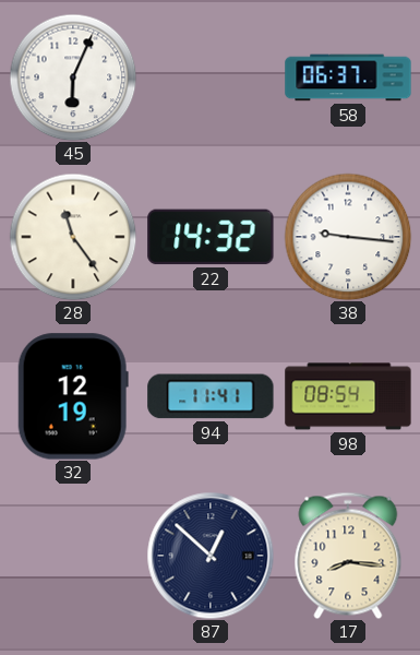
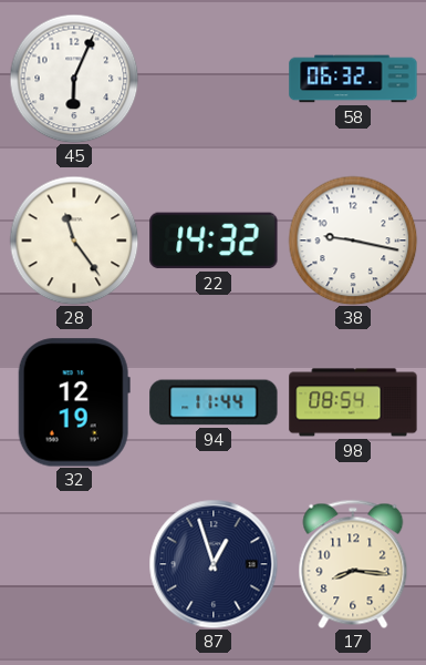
58: 06:37 -> 06:32 (353, 79)
38: 9:16 -> 9:17 (353, 241)
94: 11:41 -> 11:44 (214, 402)
87: 12:52 -> 12:57 (214, 564)
